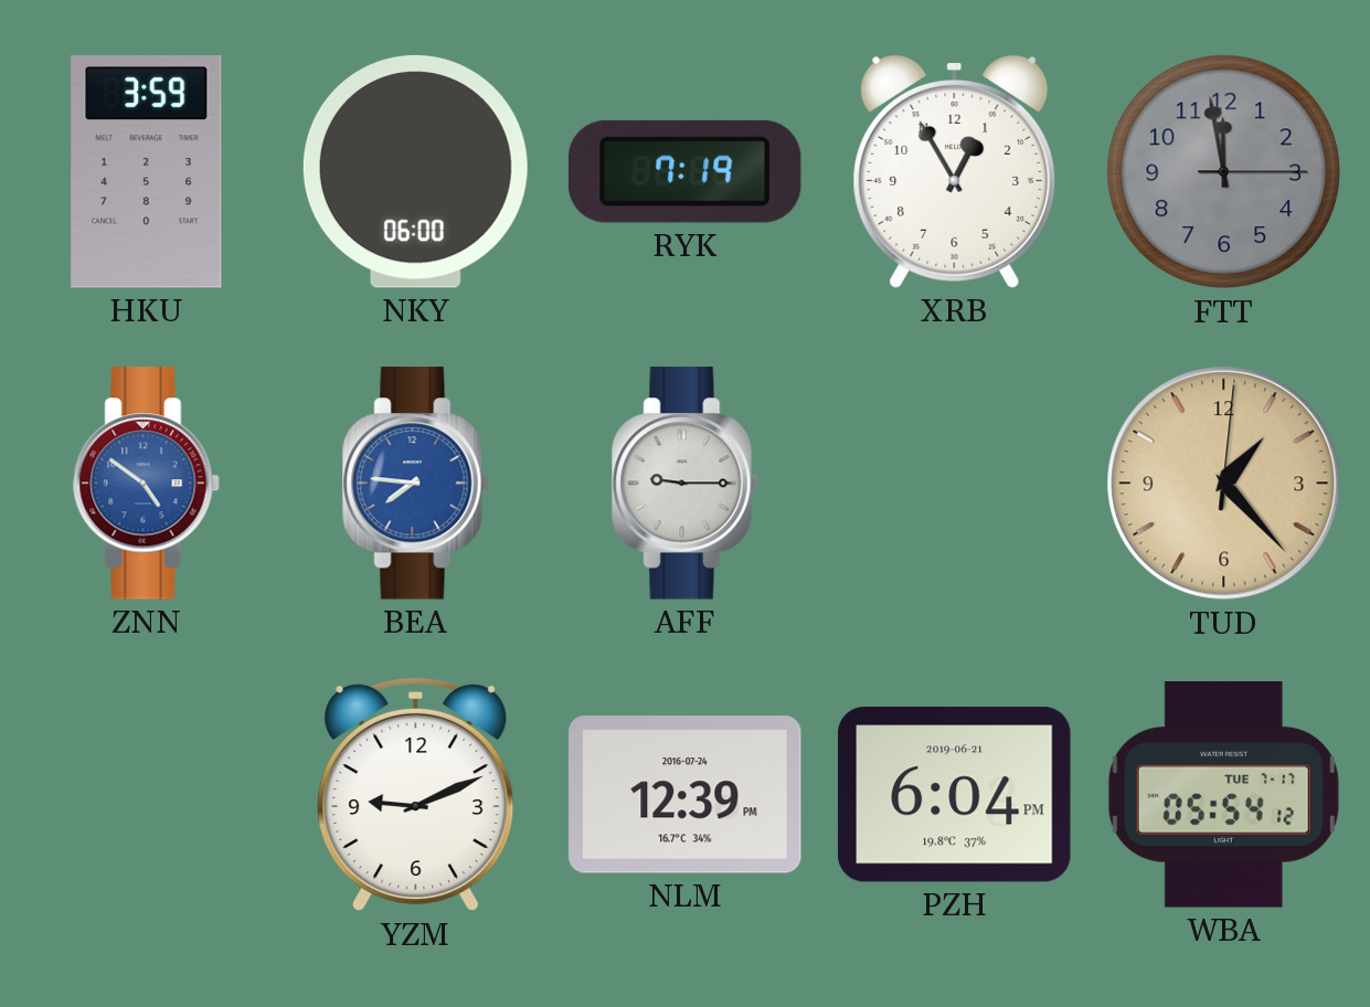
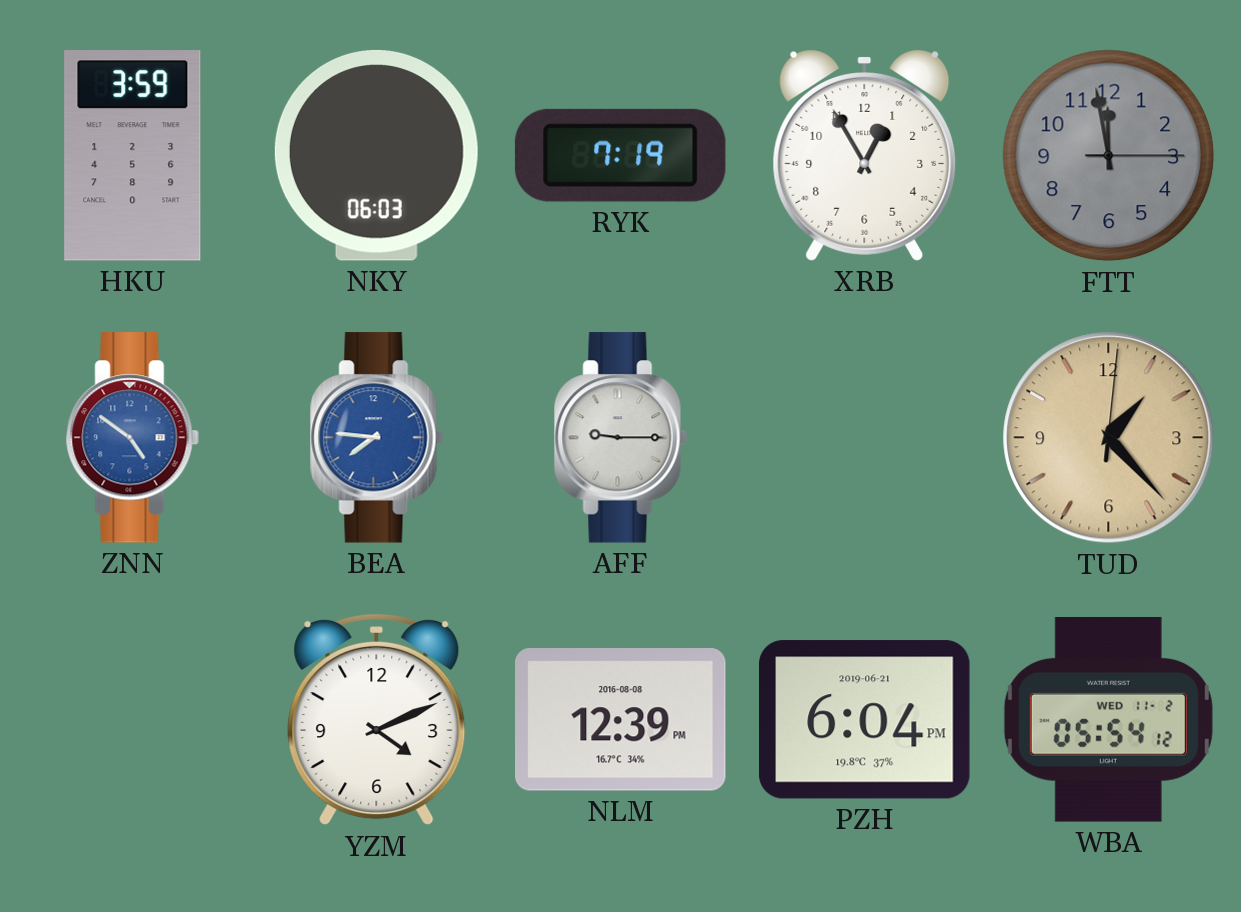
NKY: 06:00 -> 06:03 (376, 155)
YZM: 9:11 -> 4:11 (377, 720)
NLM date: 2016-07-24 -> 2016-08-08 (621, 720)
WBA date: TUE 7-17 -> WED 11-2 (1108, 720)
